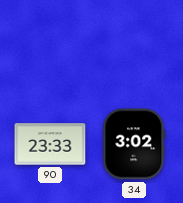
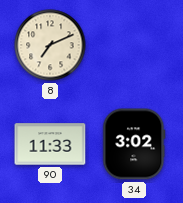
8: none -> 7:11 (50, 45)
90: 23:33 -> 11:33 (50, 144)
